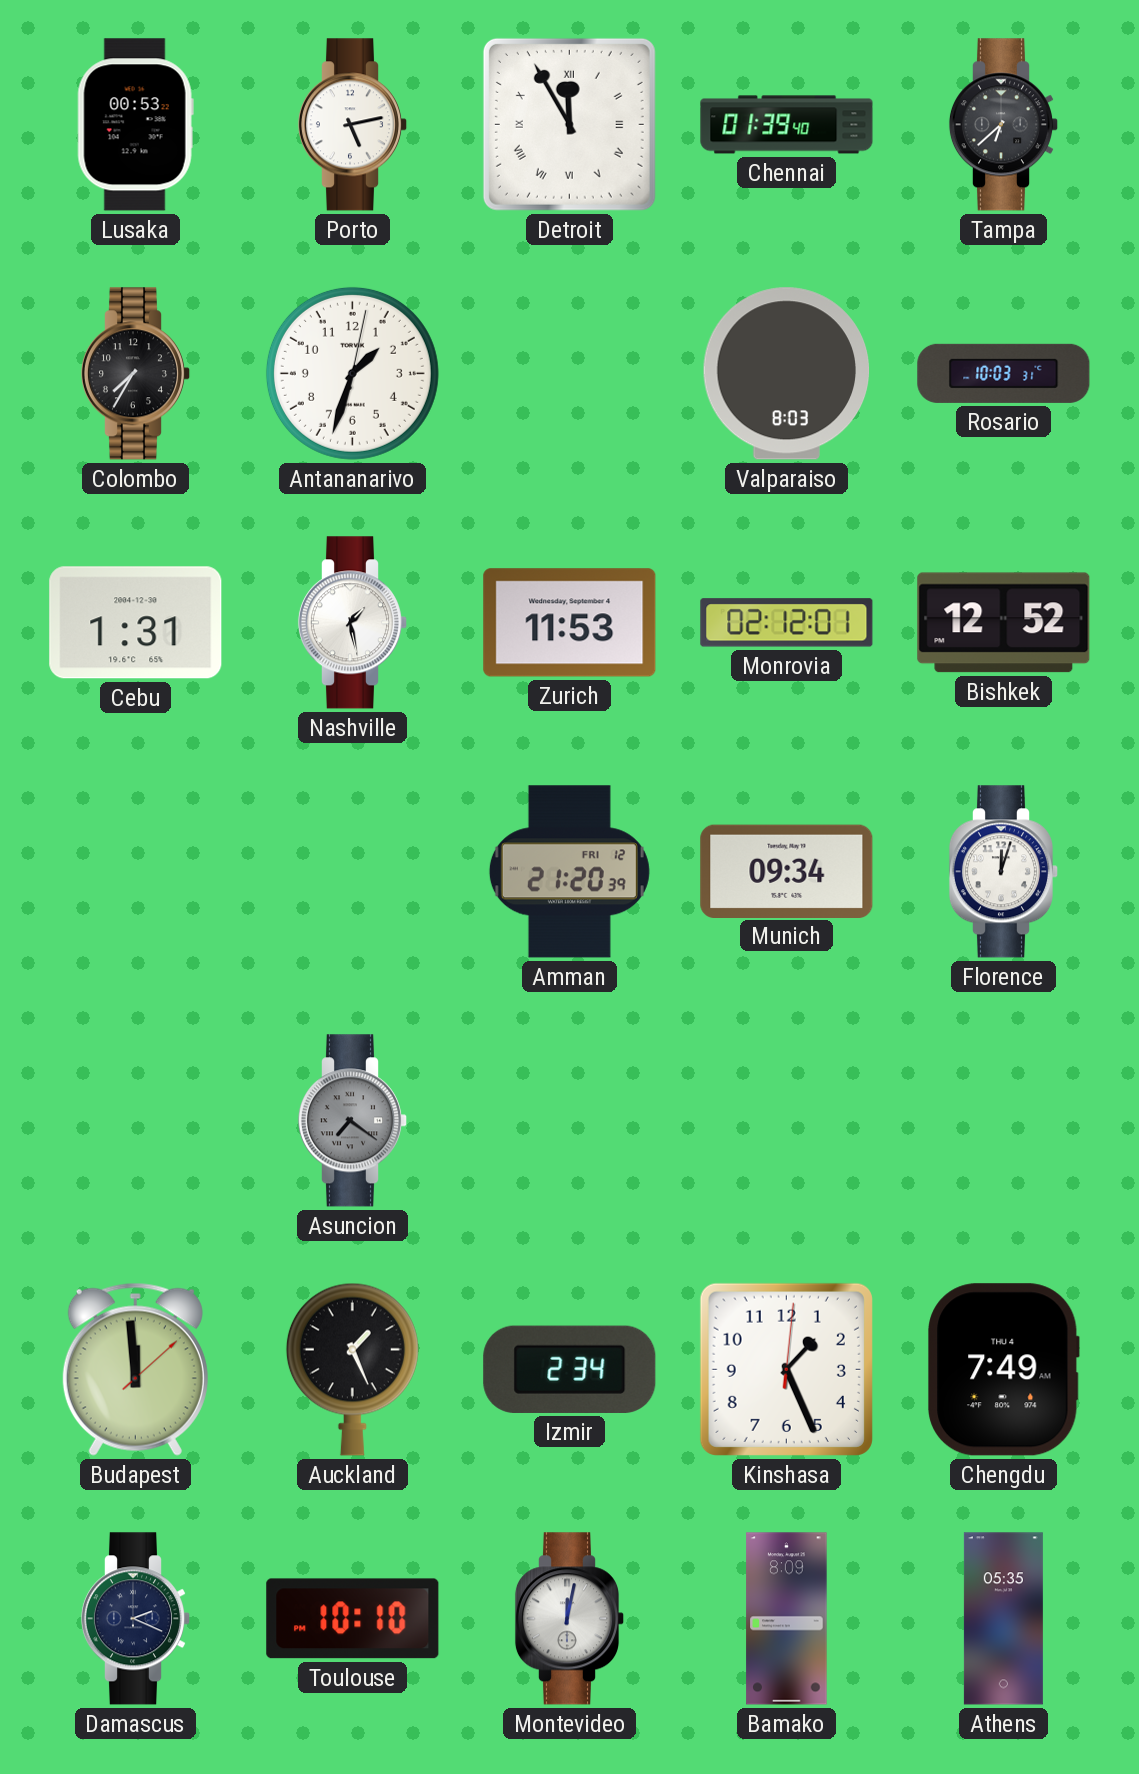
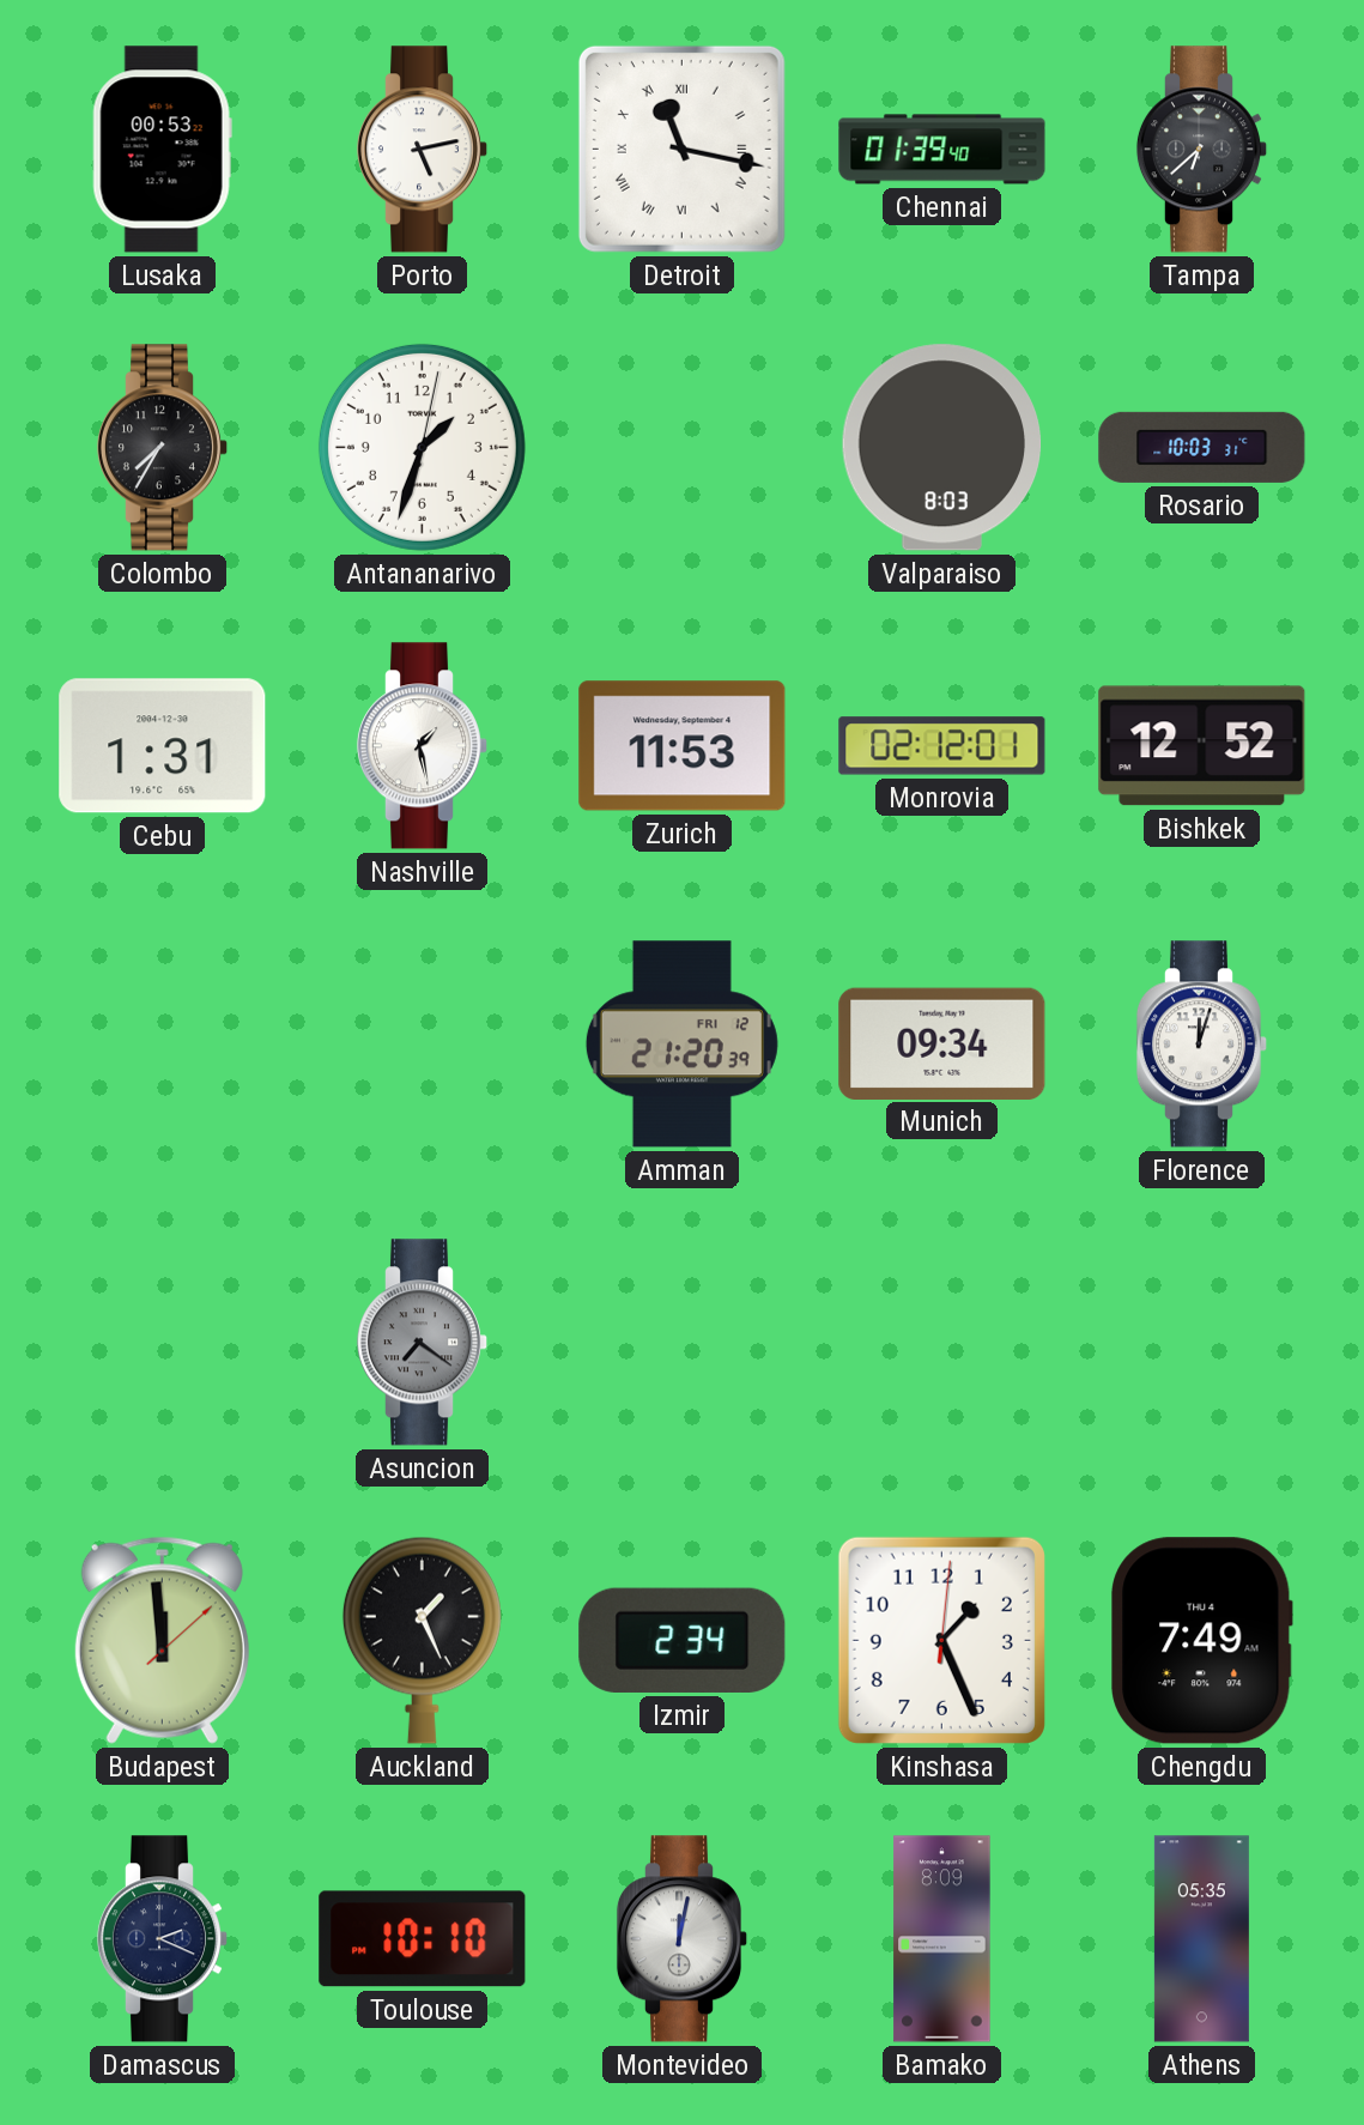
Detroit: 11:55 -> 11:17 (681, 149)
